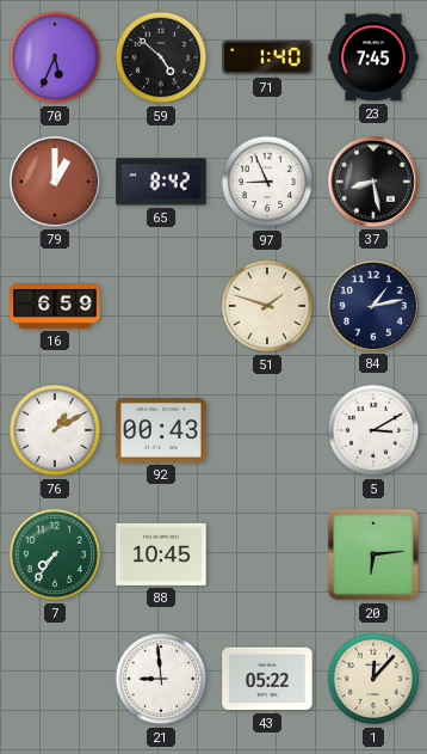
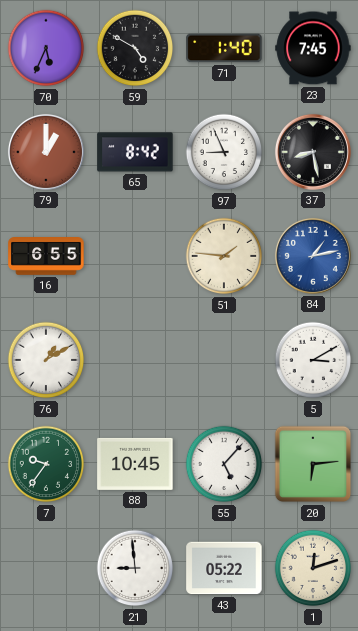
59: 4:52 -> 4:50 (135, 48)
16: 6:59 -> 6:55 (46, 257)
51: 1:48 -> 1:46 (224, 256)
84 dial: navy -> blue (313, 256)
92: 00:43 -> none (161, 430)
7: 7:36 -> 9:36 (46, 464)
55: none -> 5:07 (224, 464)
1: 12:07 -> 12:12 (313, 568)
